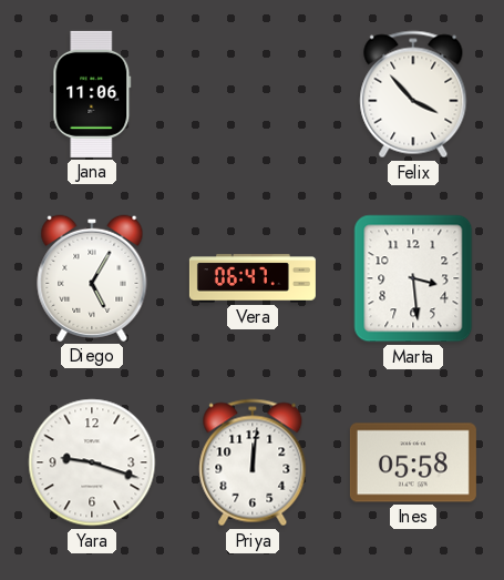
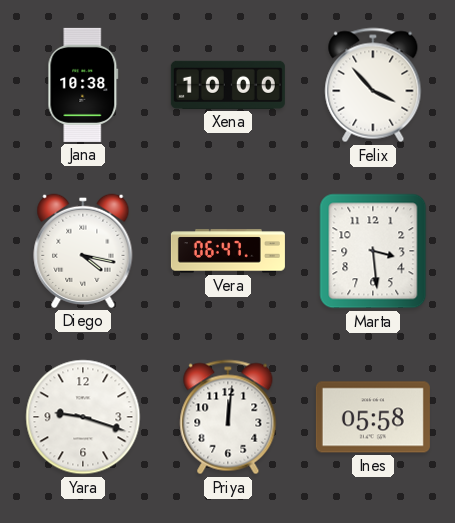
Jana: 11:06 -> 10:38 (83, 85)
Xena: none -> 10:00 (228, 85)
Diego: 5:05 -> 4:17 (83, 251)
